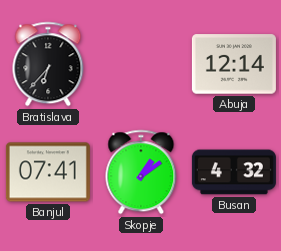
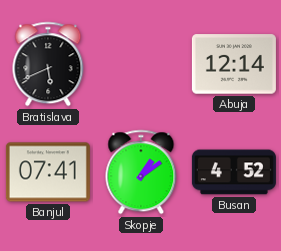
Bratislava: 6:37 -> 5:41 (48, 64)
Busan: 4:32 -> 4:52 (234, 172)
